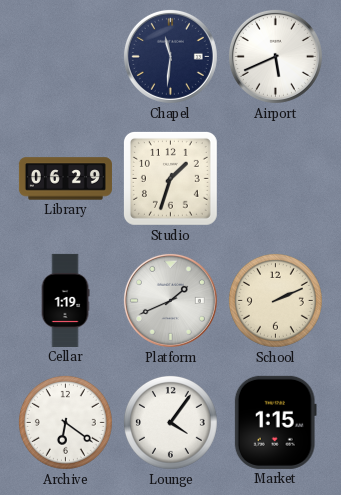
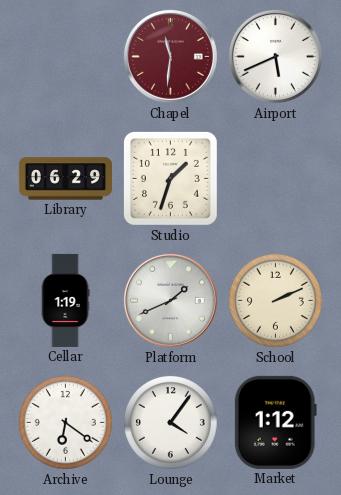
Chapel dial: navy -> burgundy (170, 56)
Market: 1:15 -> 1:12 (275, 422)
